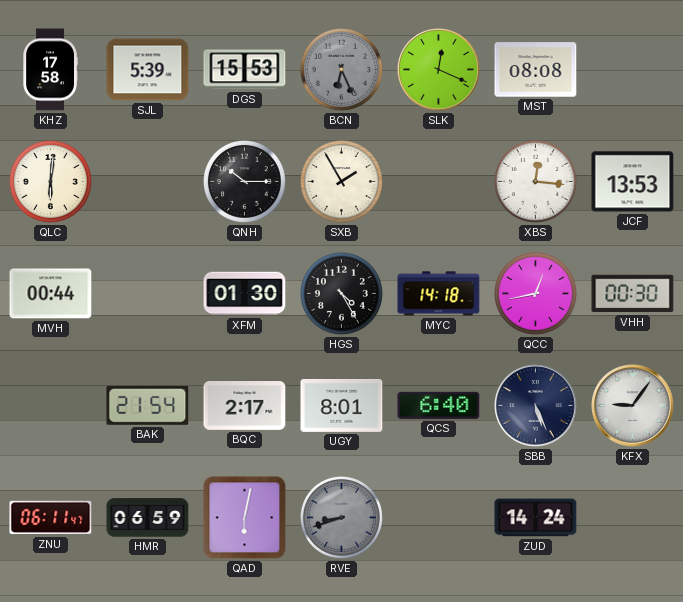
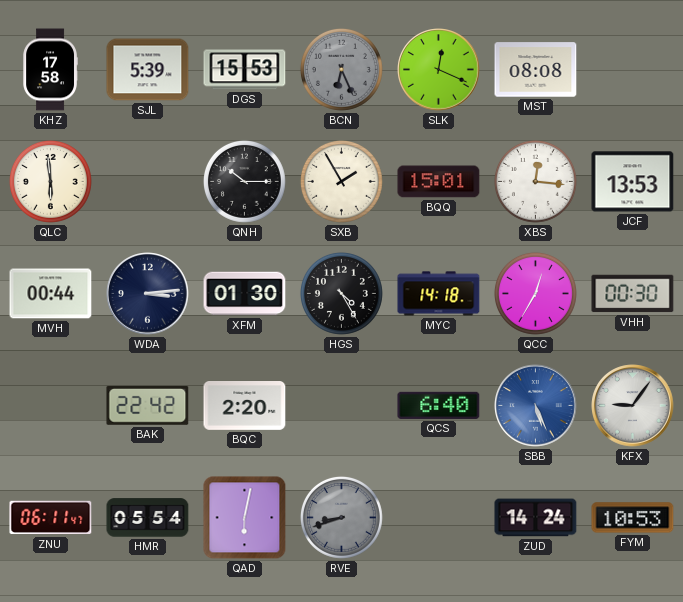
QLC: 6:01 -> 5:59 (50, 181)
BQQ: none -> 15:01 (439, 182)
WDA: none -> 3:14 (148, 294)
QCC: 12:43 -> 12:35 (535, 293)
BAK: 21:54 -> 22:42 (148, 405)
BQC: 2:17 -> 2:20 (245, 406)
UGY: 8:01 -> none (342, 406)
SBB dial: navy -> blue (536, 406)
HMR: 06:59 -> 05:54 (148, 518)
FYM: none -> 10:53 (633, 518)
